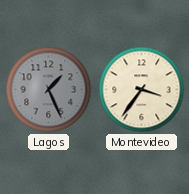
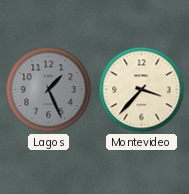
Montevideo: 3:36 -> 3:37 (142, 90)
